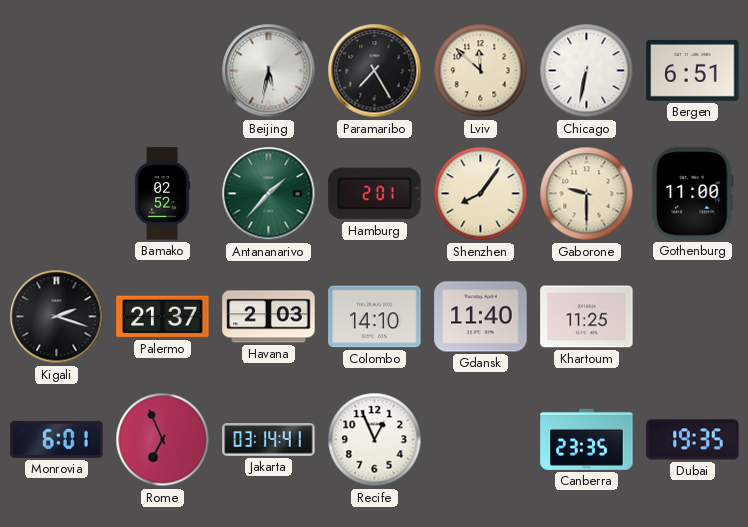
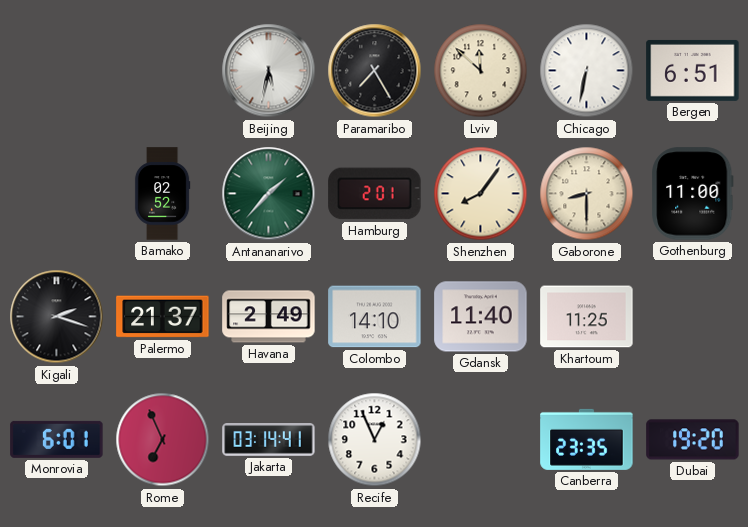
Gaborone: 9:30 -> 8:30 (587, 194)
Havana: 2:03 -> 2:49 (269, 317)
Dubai: 19:35 -> 19:20 (693, 440)
